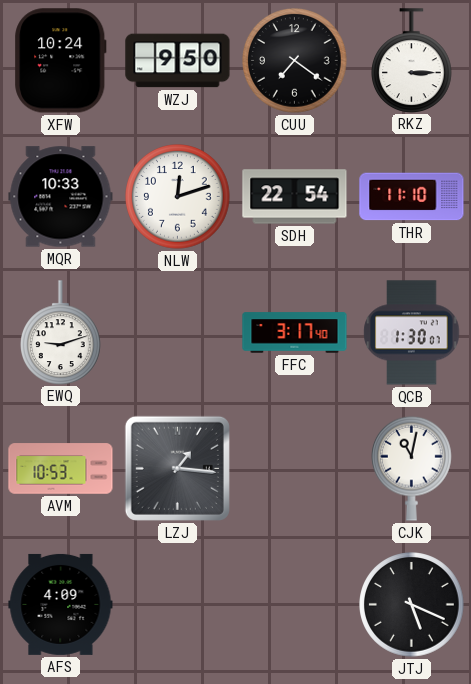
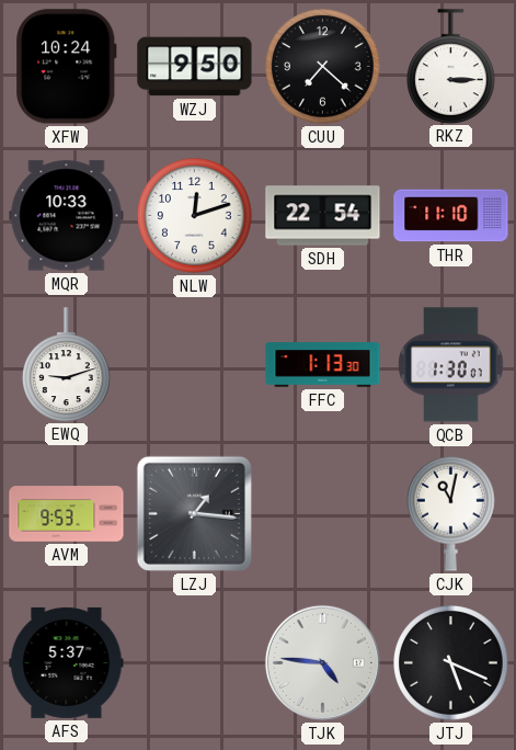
CUU: 7:21 -> 7:22 (323, 67)
FFC: 3:17 -> 1:13 (323, 365)
AVM: 10:53 -> 9:53 (67, 514)
AFS: 4:09 -> 5:37 (67, 662)
TJK: none -> 4:46 (322, 662)
